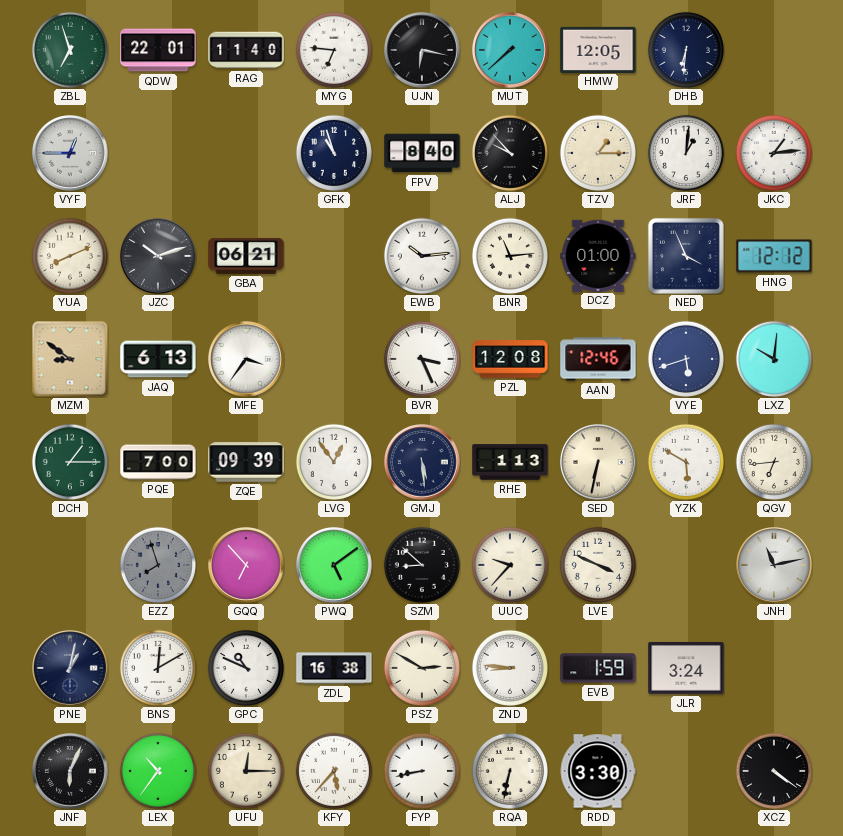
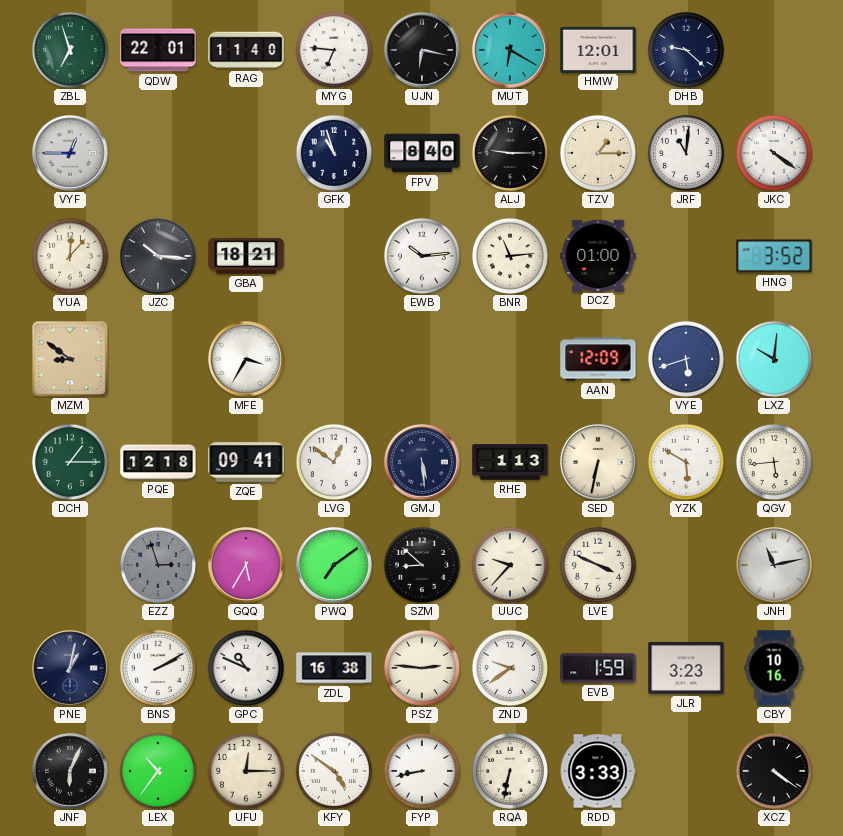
MUT: 7:38 -> 6:20 (511, 51)
HMW: 12:05 -> 12:01 (598, 49)
DHB: 6:31 -> 9:22 (686, 50)
ALJ: 9:53 -> 9:15 (510, 153)
JRF: 1:01 -> 11:01 (686, 153)
JKC: 1:14 -> 4:21 (774, 153)
YUA: 8:11 -> 12:07 (70, 256)
JZC: 10:12 -> 10:16 (159, 257)
GBA: 06:21 -> 18:21 (246, 256)
NED: 3:56 -> none (686, 256)
HNG: 12:12 -> 3:52 (774, 256)
JAQ: 6:13 -> none (158, 359)
MFE: 3:36 -> 3:35 (247, 360)
BVR: 3:26 -> none (422, 359)
PZL: 12:08 -> none (510, 359)
AAN: 12:46 -> 12:09 (598, 359)
PQE: 7:00 -> 12:18 (158, 462)
ZQE: 09:39 -> 09:41 (246, 462)
LVG: 12:54 -> 12:51 (334, 462)
QGV: 6:44 -> 5:44 (774, 462)
EZZ: 7:57 -> 2:57 (158, 565)
GQQ: 6:53 -> 5:35 (247, 566)
PWQ: 5:09 -> 7:09 (335, 566)
BNS: 12:10 -> 2:10 (158, 668)
PSZ: 2:50 -> 2:46 (422, 668)
ZND: 8:46 -> 9:39 (510, 668)
JLR: 3:24 -> 3:23 (686, 668)
CBY: none -> 10:16 (774, 668)
KFY: 5:37 -> 4:51 (334, 771)
RDD: 3:30 -> 3:33 (598, 771)
